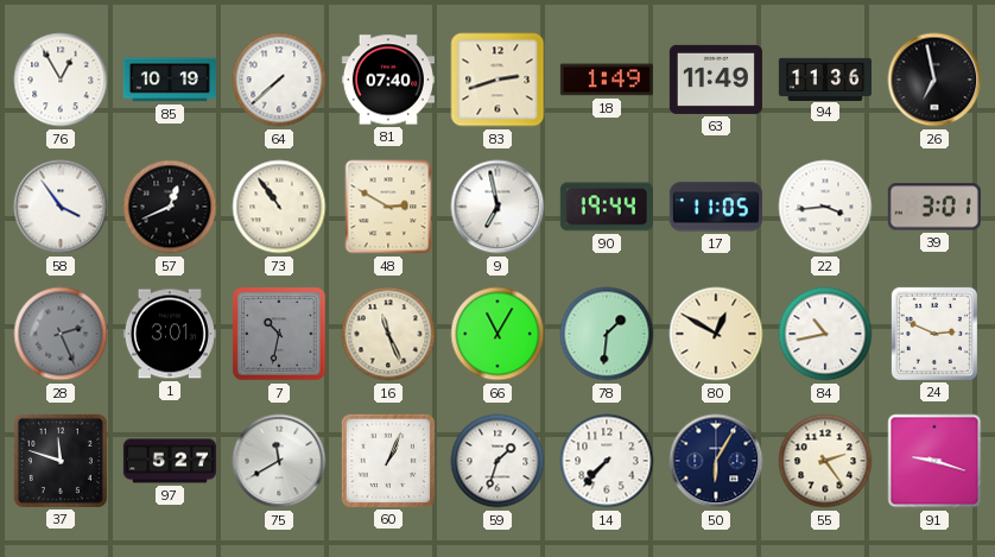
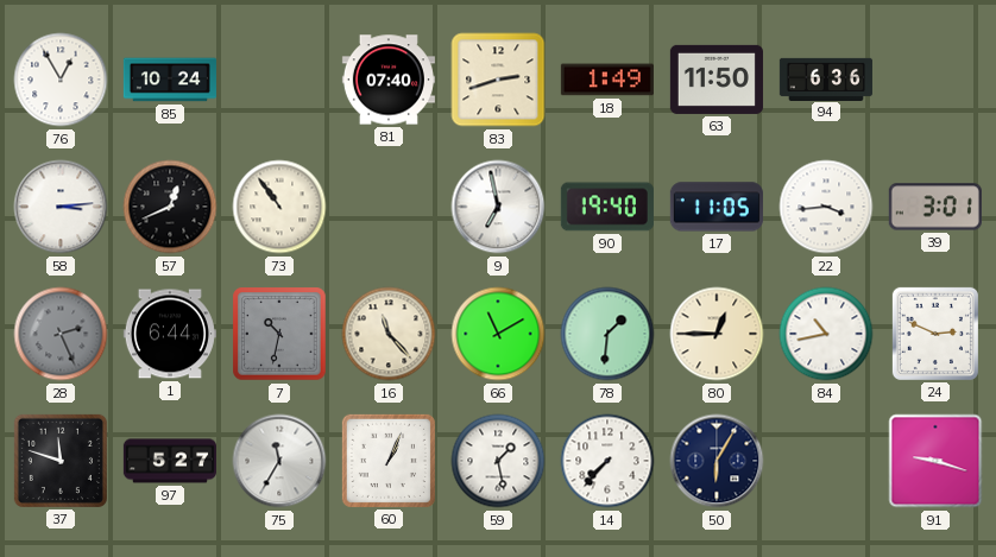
85: 10:19 -> 10:24 (170, 80)
64: 7:38 -> none (279, 80)
63: 11:49 -> 11:50 (717, 80)
94: 11:36 -> 6:36 (826, 78)
26: 6:58 -> none (934, 80)
58: 3:54 -> 3:14 (61, 207)
48: 2:50 -> none (388, 207)
90: 19:44 -> 19:40 (607, 207)
1: 3:01 -> 6:44 (170, 334)
16: 11:26 -> 11:23 (389, 334)
66: 11:05 -> 11:10 (498, 334)
80: 12:50 -> 12:45 (717, 334)
75: 11:40 -> 11:35 (279, 461)
59: 1:33 -> 1:28 (498, 461)
55: 2:24 -> none (825, 461)
